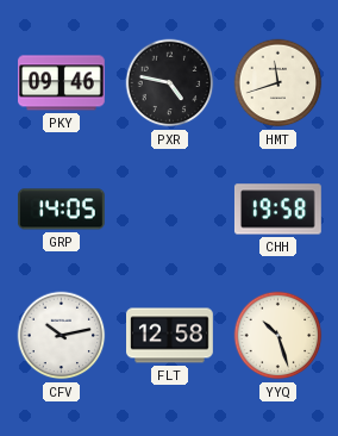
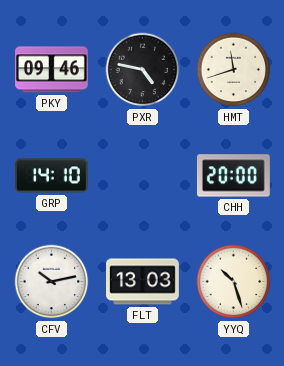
GRP: 14:05 -> 14:10 (51, 176)
CHH: 19:58 -> 20:00 (234, 176)
FLT: 12:58 -> 13:03 (143, 282)
